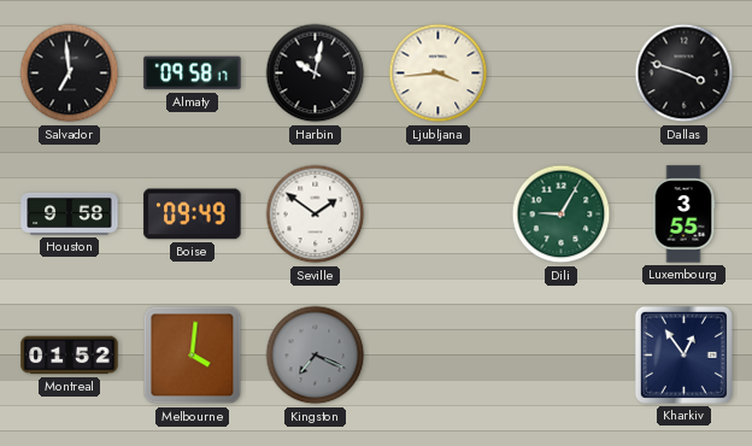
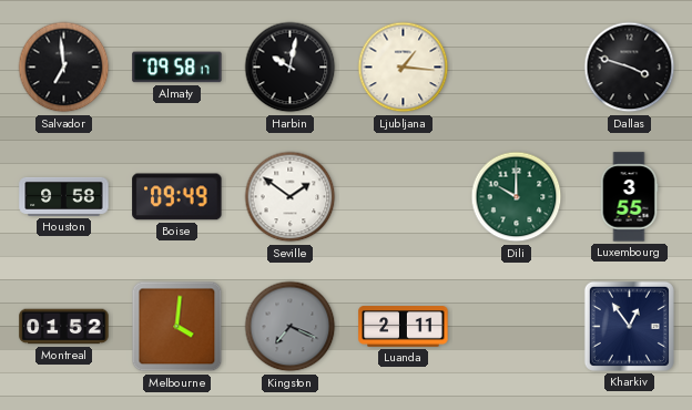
Ljubljana: 3:44 -> 1:16 (404, 68)
Dili: 9:05 -> 10:00 (517, 197)
Luanda: none -> 2:11 (404, 327)
